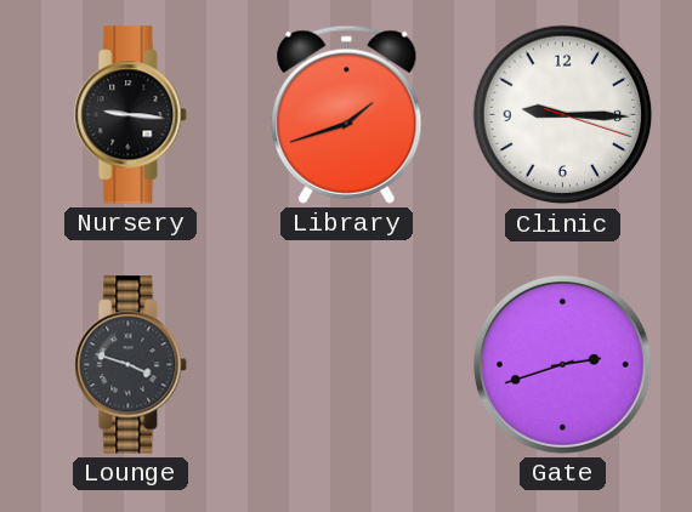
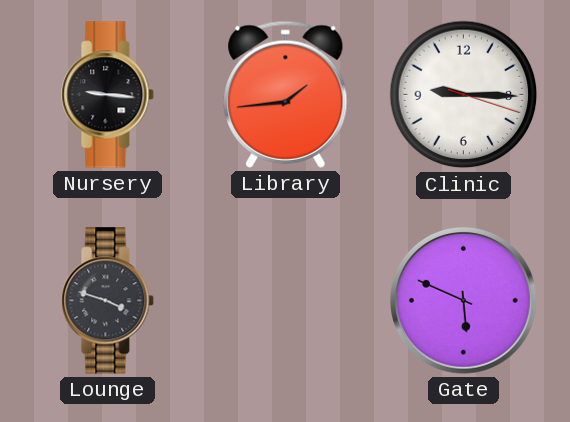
Library: 1:42 -> 1:44 (286, 94)
Gate: 2:42 -> 5:49 (463, 300)
